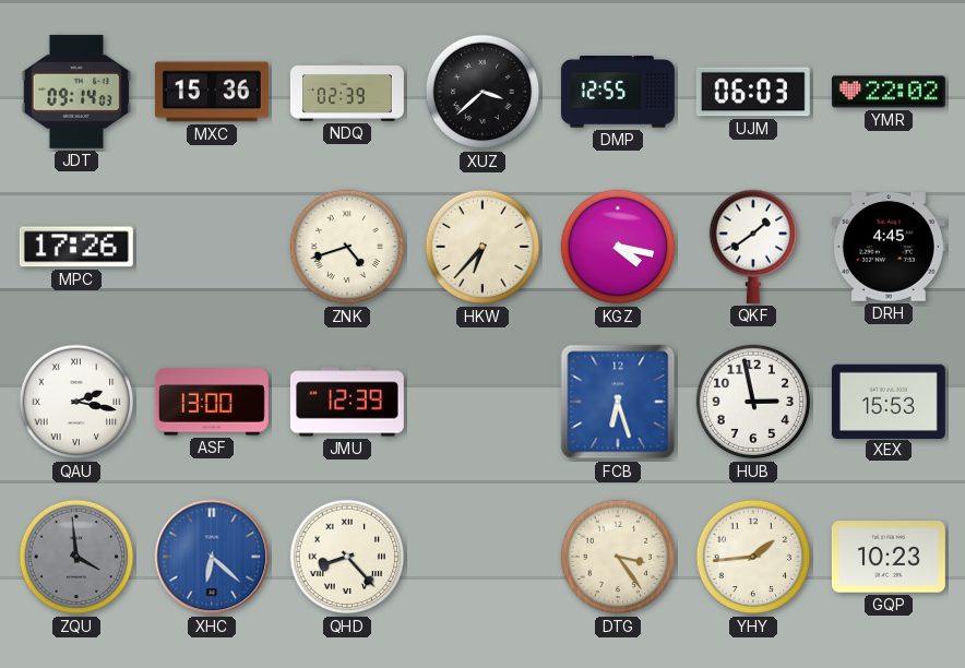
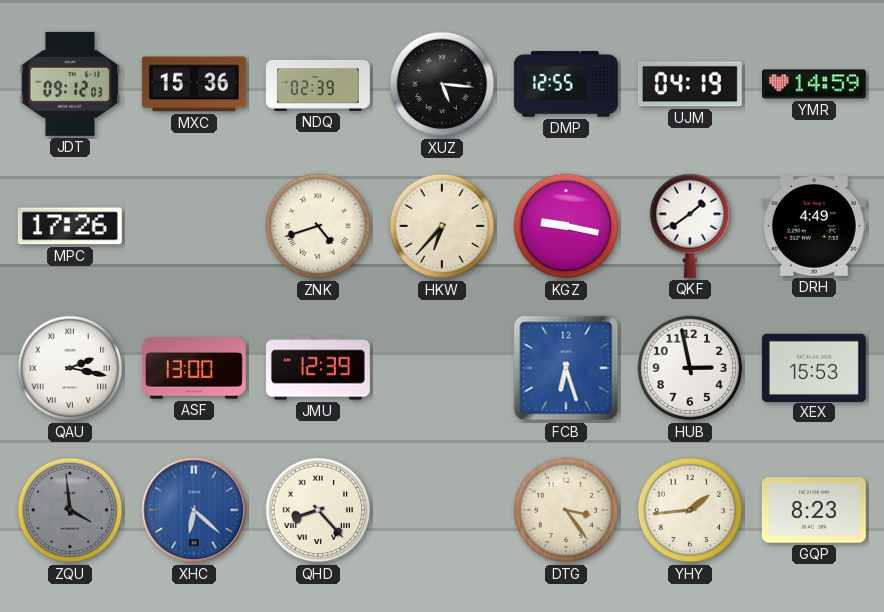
JDT: 09:14 -> 09:12 (70, 84)
XUZ: 3:38 -> 5:16 (442, 84)
UJM: 06:03 -> 04:19 (690, 84)
YMR: 22:02 -> 14:59 (814, 84)
KGZ: 4:17 -> 9:17 (566, 226)
DRH: 4:45 -> 4:49 (814, 227)
GQP: 10:23 -> 8:23 (814, 510)
